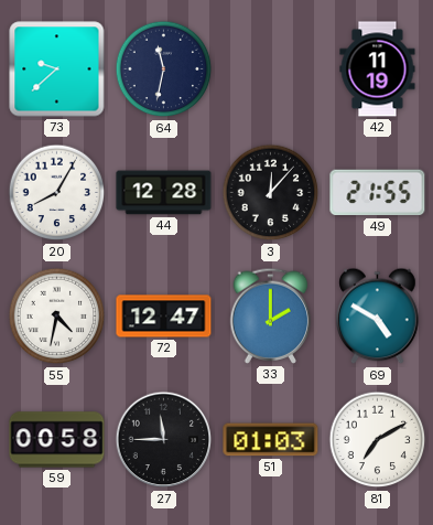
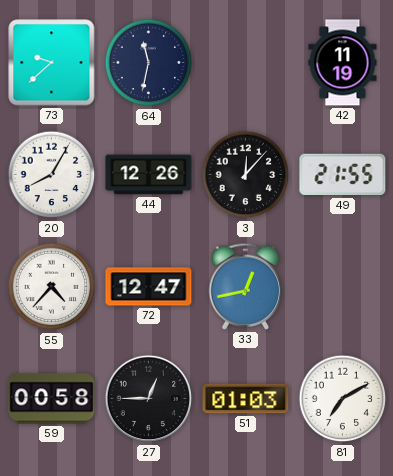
44: 12:28 -> 12:26 (149, 175)
55: 4:32 -> 4:37 (52, 287)
33: 2:00 -> 12:43 (246, 286)
69: 4:50 -> none (378, 317)
27: 11:45 -> 12:45 (149, 399)
